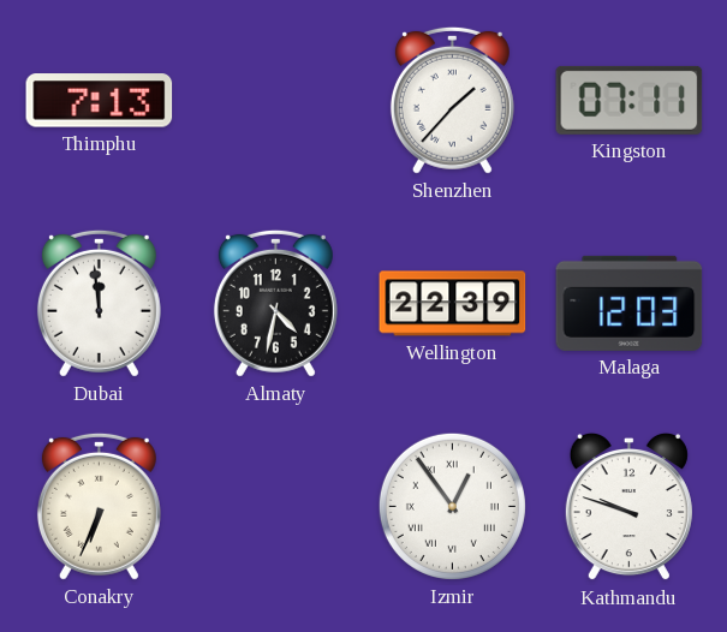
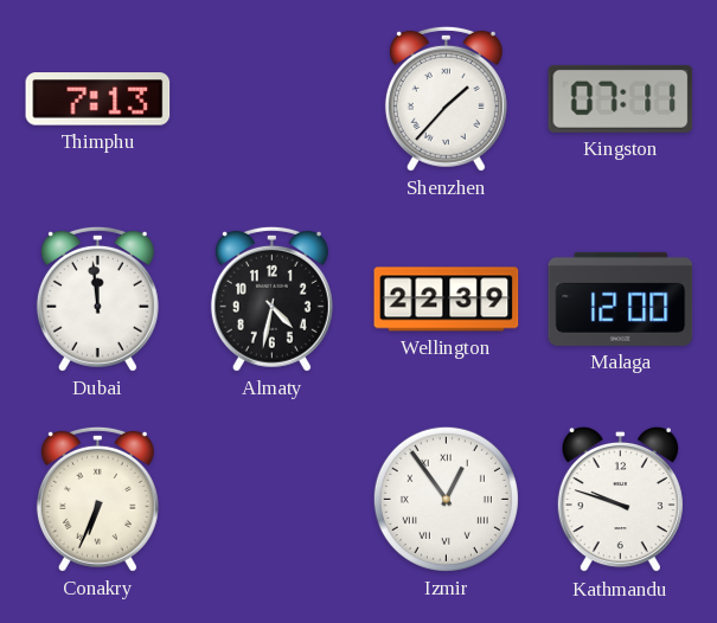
Malaga: 12:03 -> 12:00 (621, 298)
